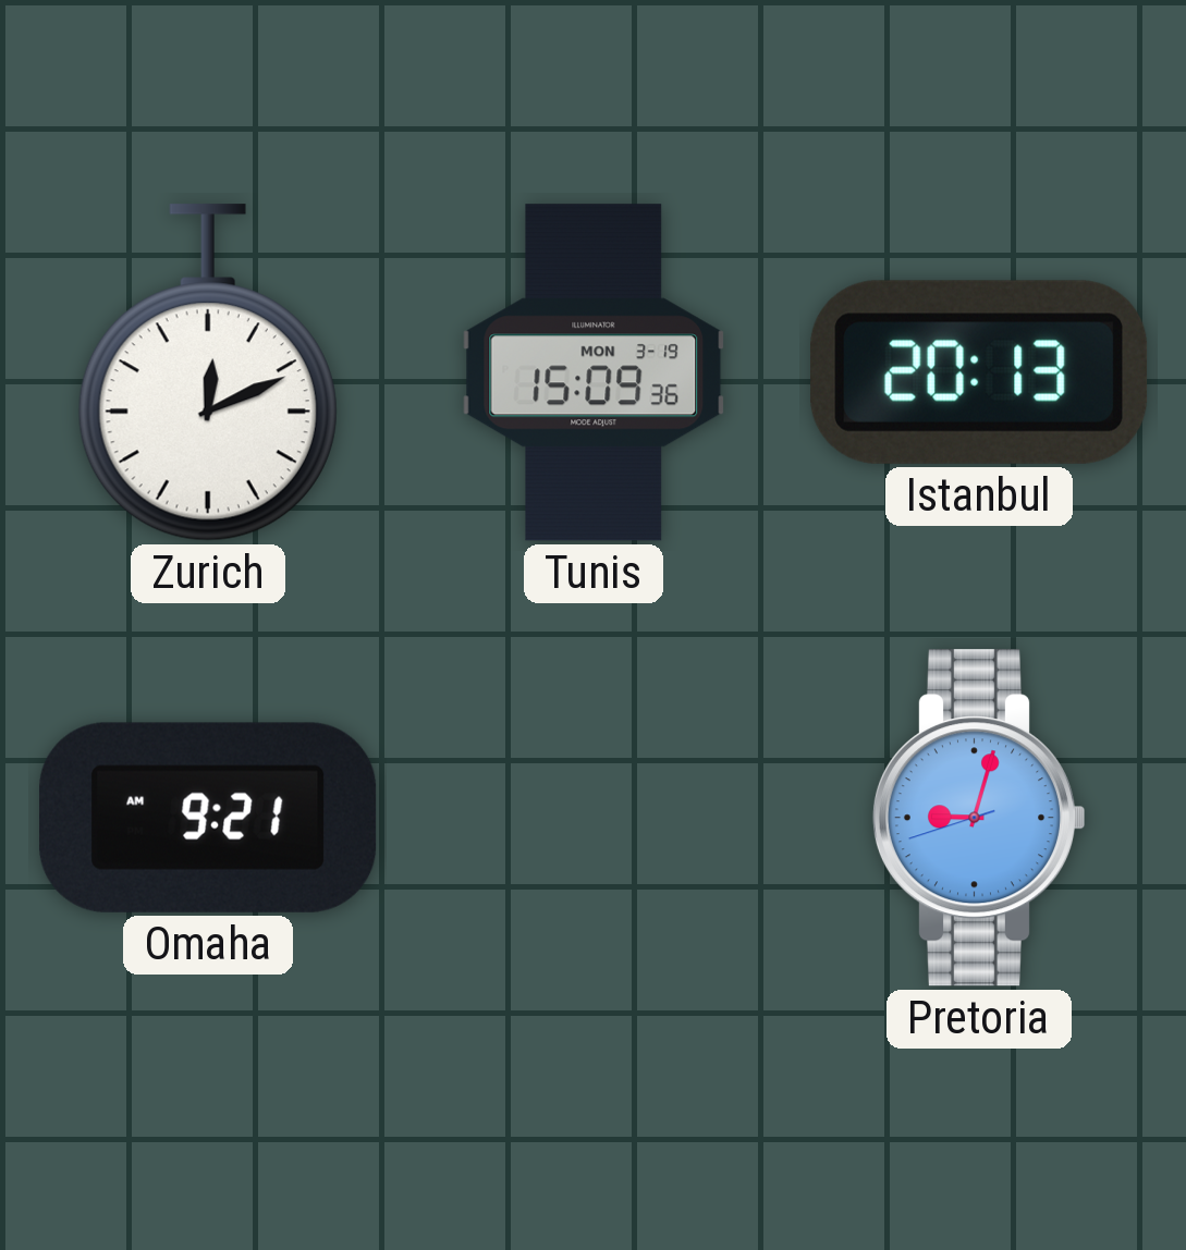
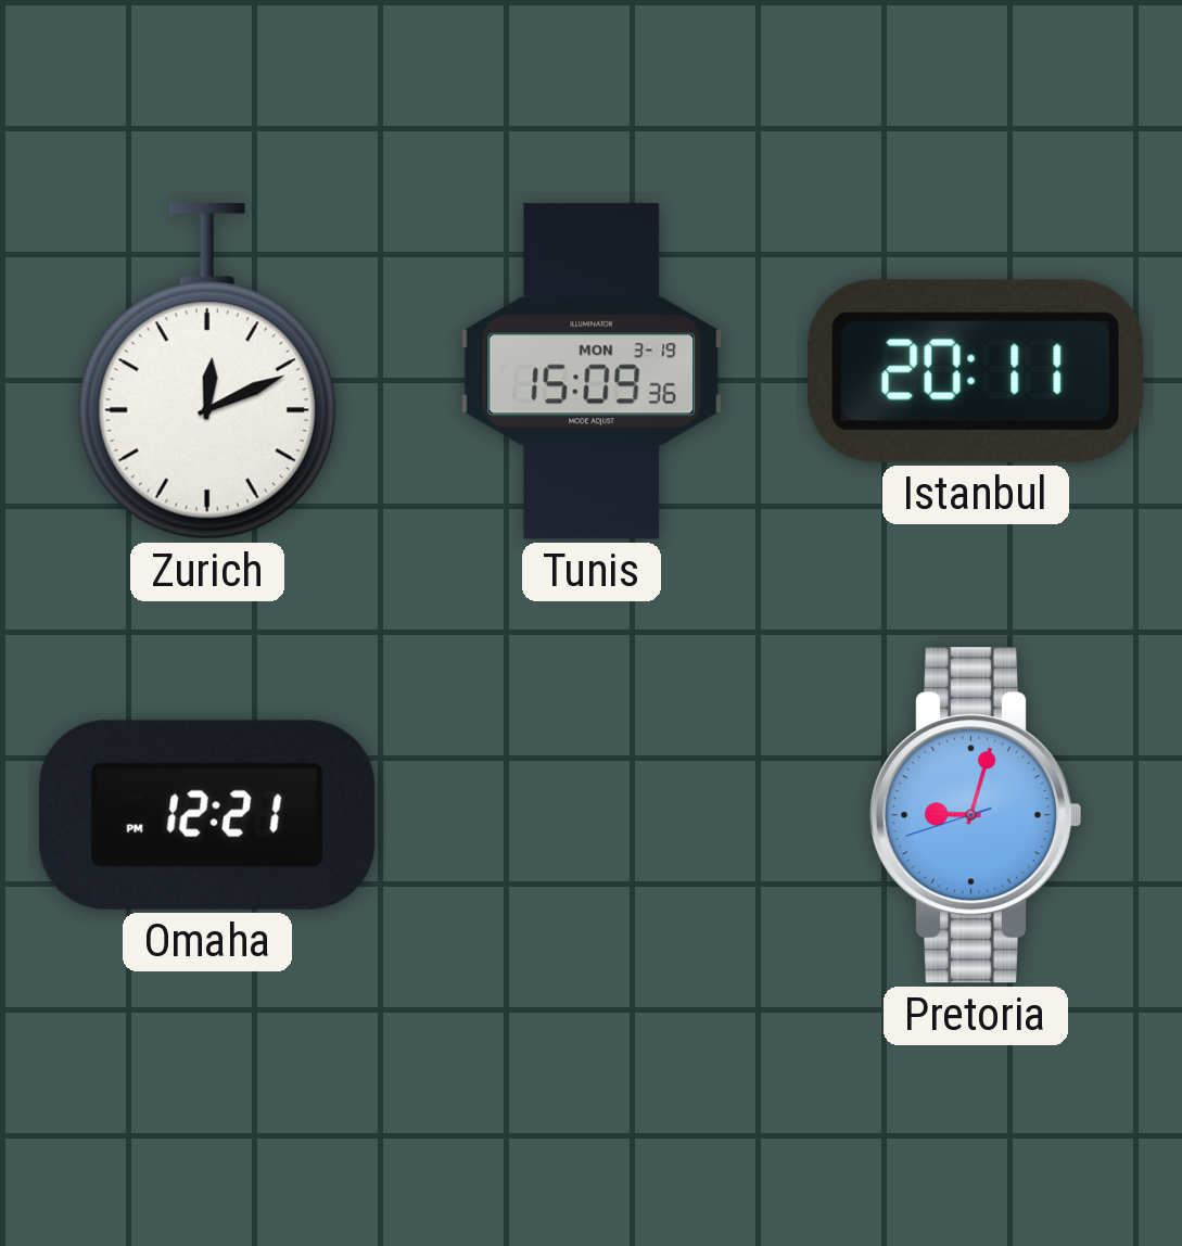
Istanbul: 20:13 -> 20:11 (977, 371)
Omaha: 9:21 -> 12:21 (207, 815)
